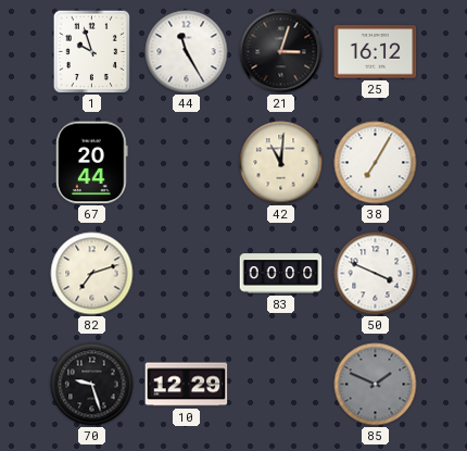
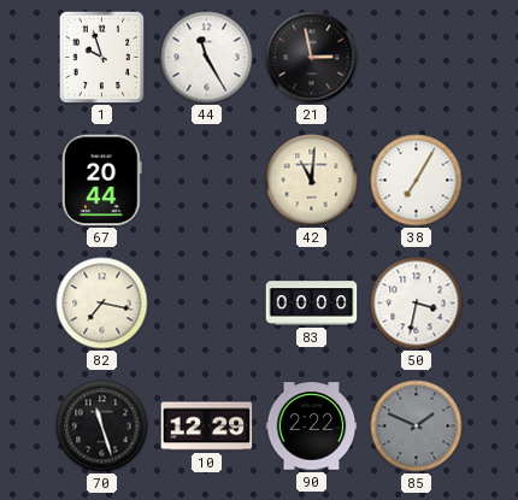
21: 3:03 -> 2:58 (312, 58)
25: 16:12 -> none (376, 52)
82: 7:12 -> 7:17 (102, 304)
50: 3:49 -> 3:32 (417, 304)
70: 9:27 -> 11:27 (102, 427)
90: none -> 2:22 (312, 427)
